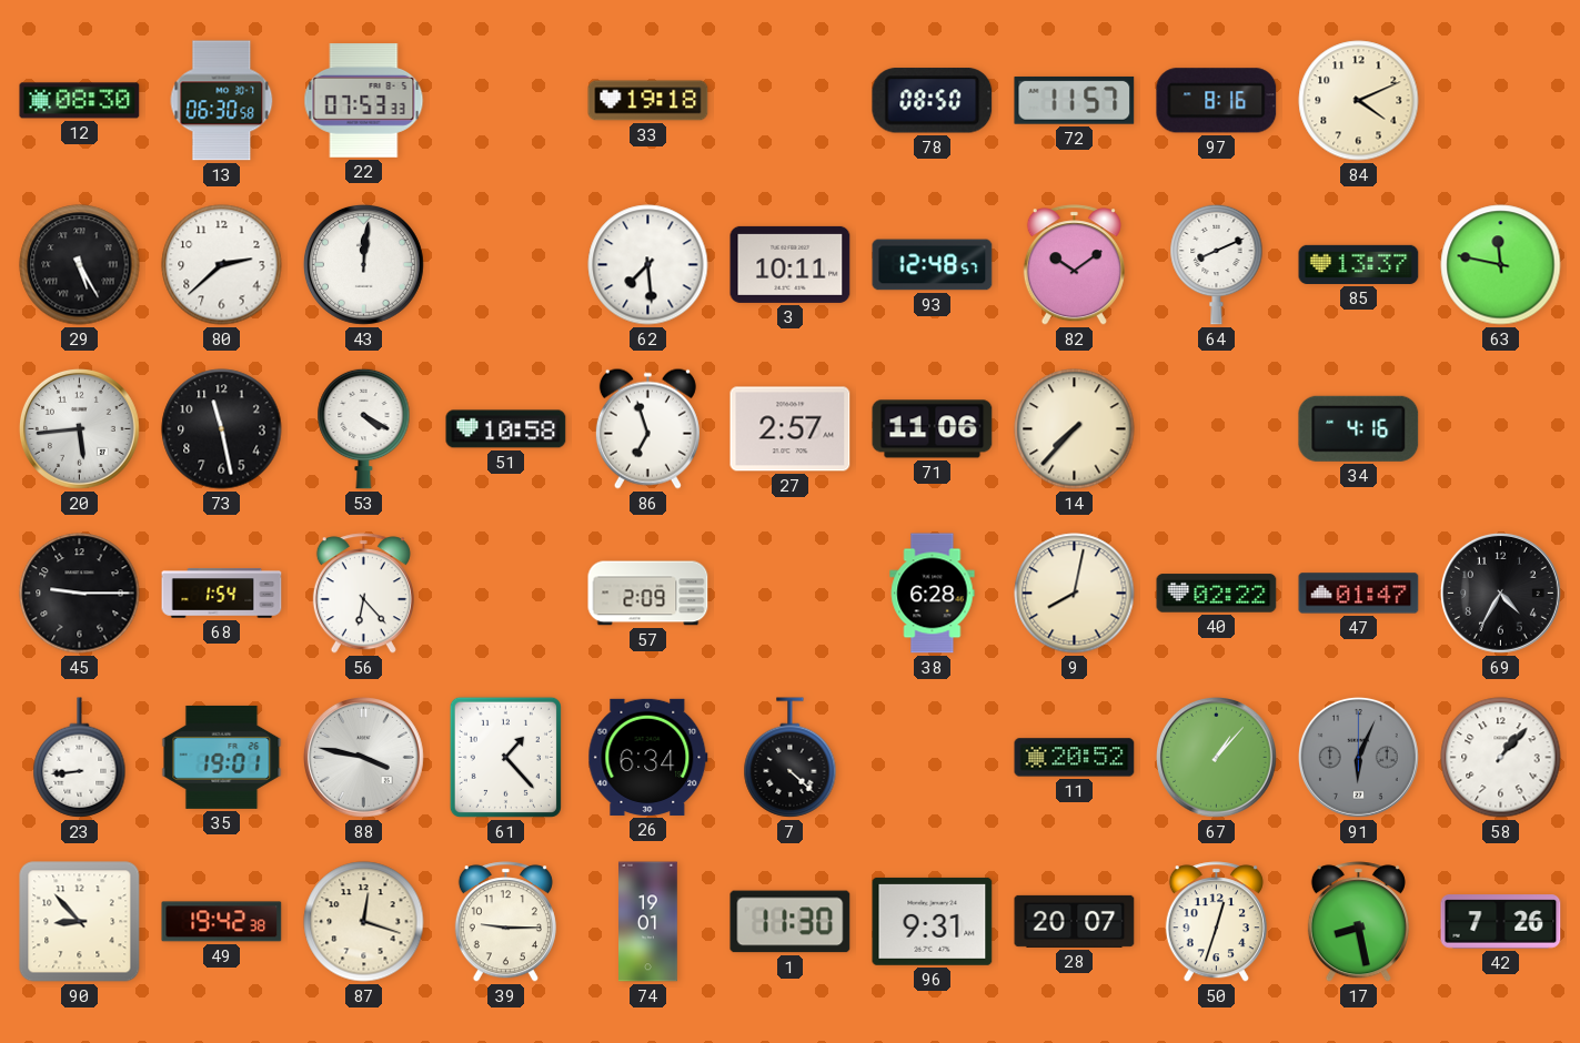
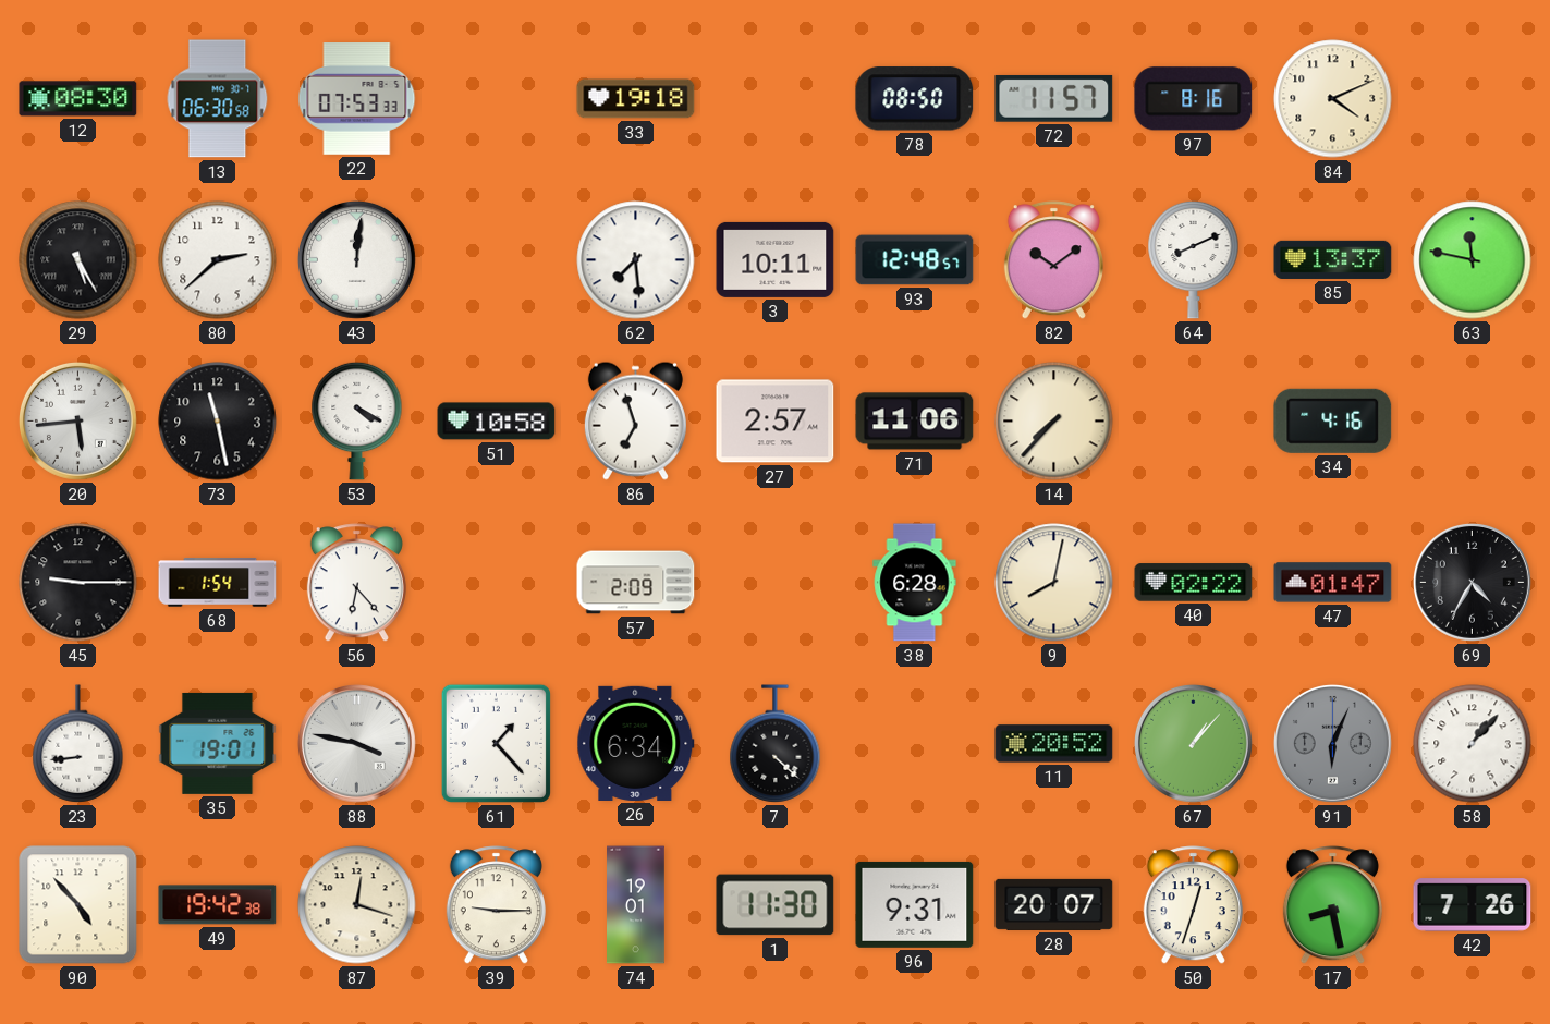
90: 8:53 -> 4:53 (78, 905)
